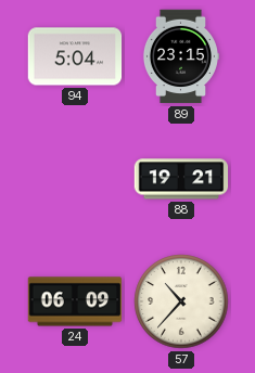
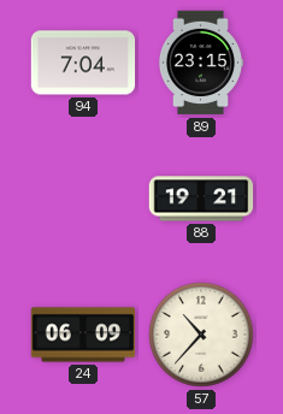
94: 5:04 -> 7:04 (83, 63)
